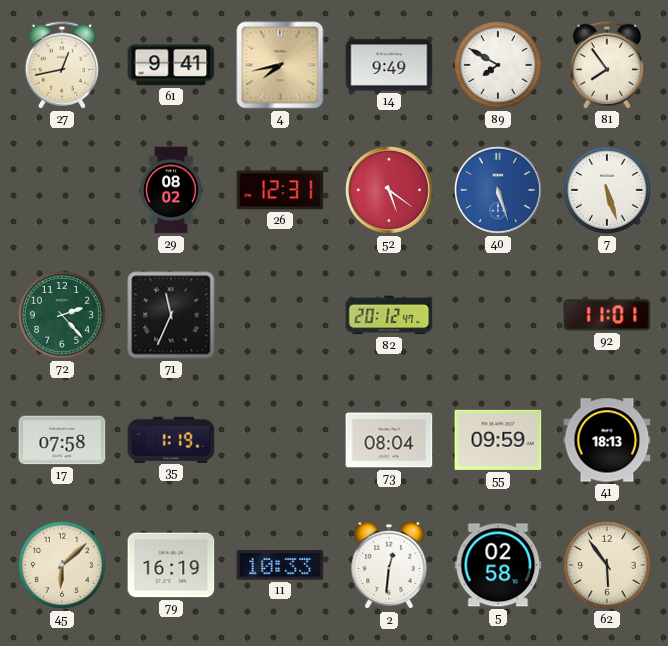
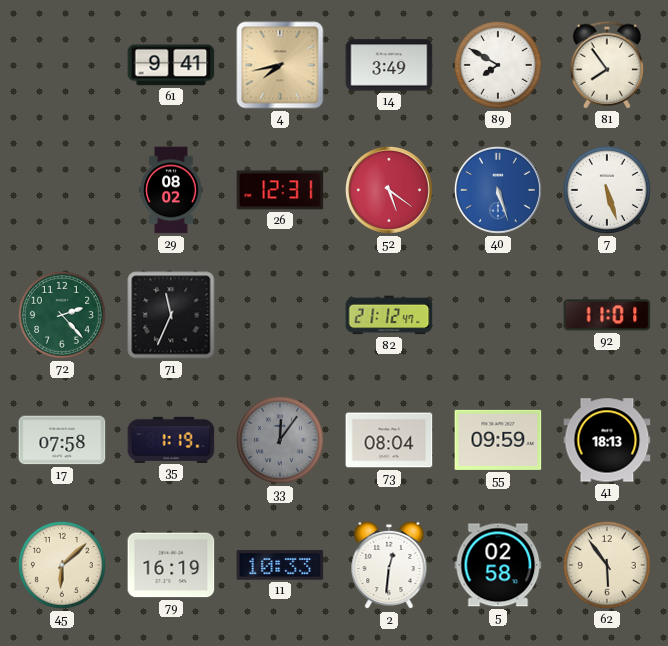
27: 12:43 -> none (62, 65)
14: 9:49 -> 3:49 (389, 65)
82: 20:12 -> 21:12 (389, 315)
33: none -> 12:06 (280, 440)
